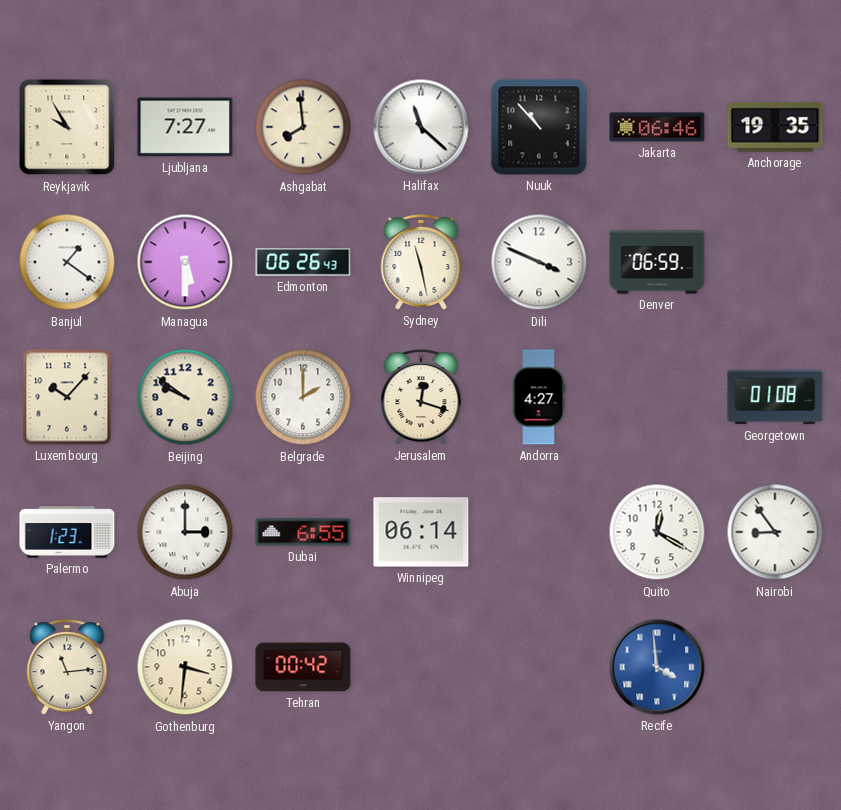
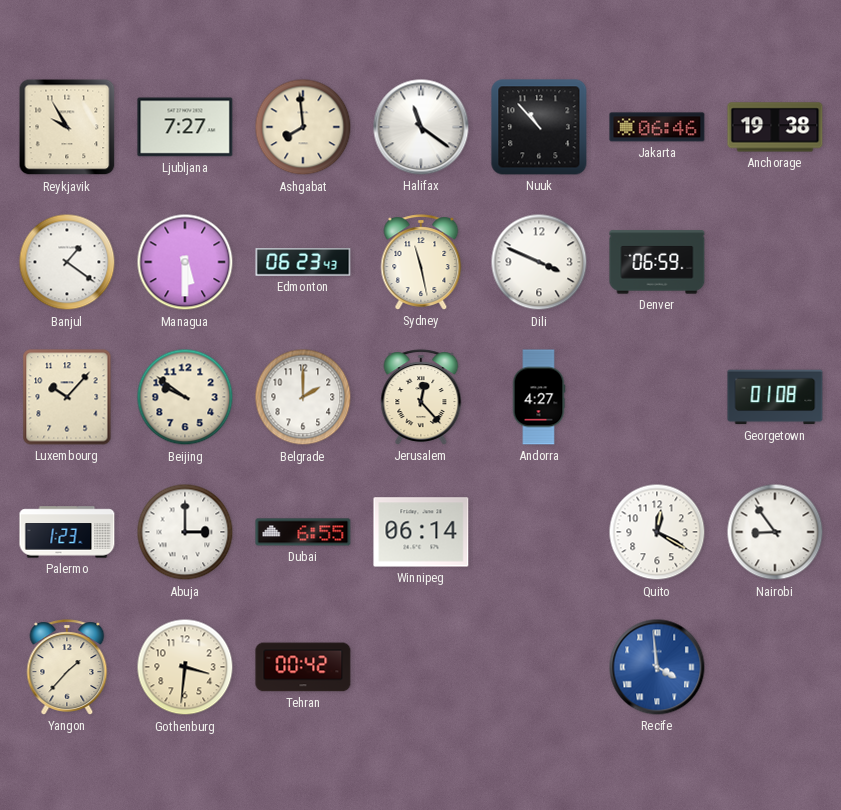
Halifax: 11:22 -> 11:21 (421, 127)
Anchorage: 19:35 -> 19:38 (775, 127)
Edmonton: 06:26 -> 06:23 (303, 263)
Jerusalem: 12:18 -> 12:23 (421, 397)
Yangon: 11:14 -> 1:37 (67, 667)
